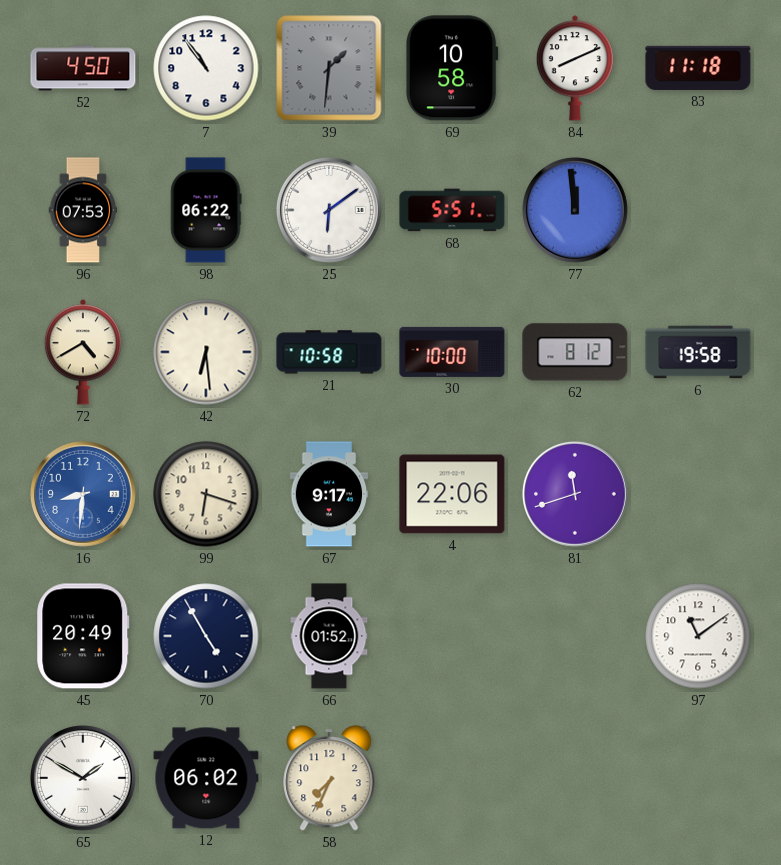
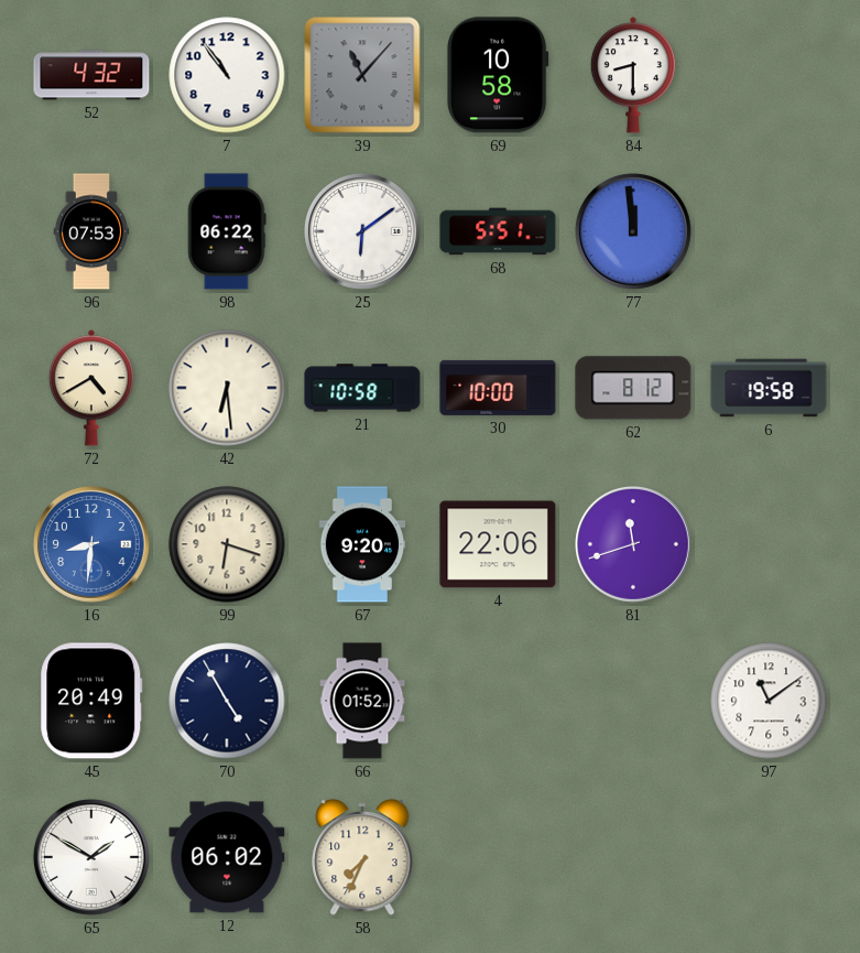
52: 4:50 -> 4:32 (91, 75)
39: 1:31 -> 11:07 (362, 75)
84: 8:11 -> 8:30 (633, 75)
83: 11:18 -> none (698, 68)
67: 9:17 -> 9:20 (362, 544)
